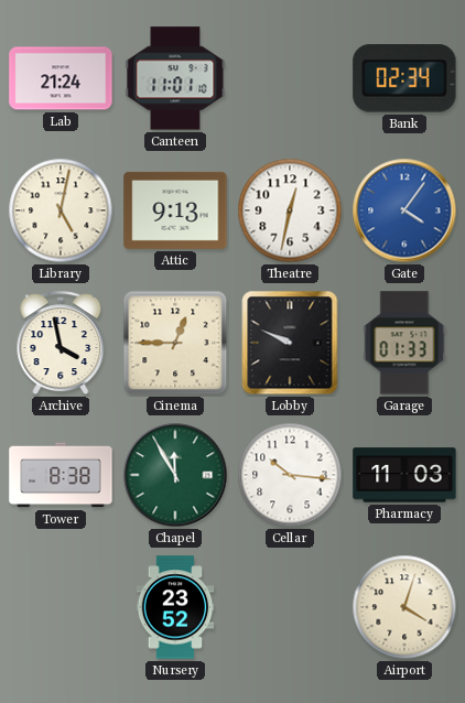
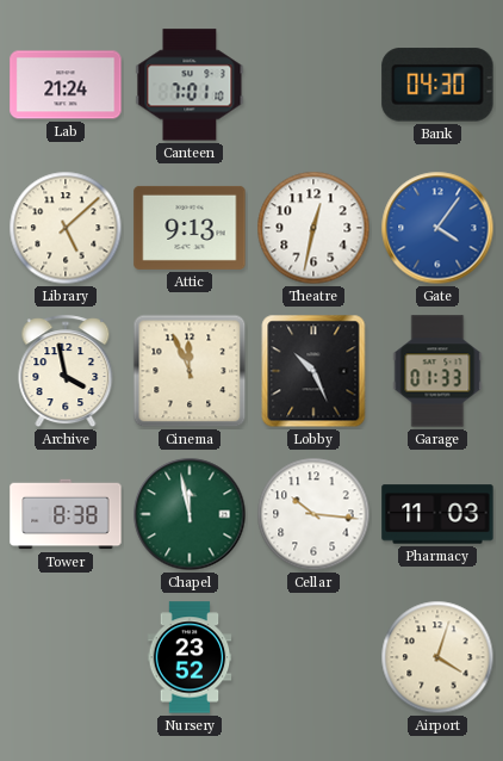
Canteen: 11:01 -> 7:01 (190, 85)
Bank: 02:34 -> 04:30 (437, 85)
Library: 5:02 -> 5:08 (66, 228)
Cinema: 12:45 -> 11:56 (190, 371)
Lobby: 9:49 -> 10:26 (313, 371)
Chapel: 11:55 -> 11:58 (190, 514)
